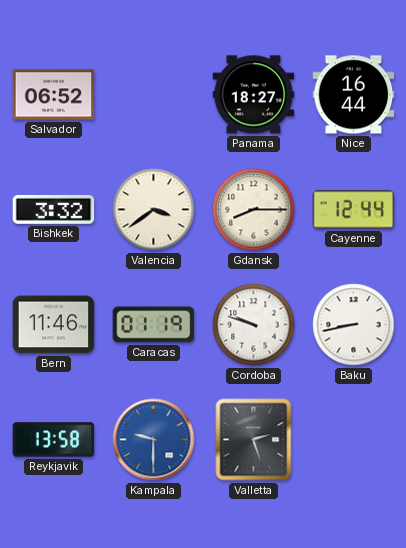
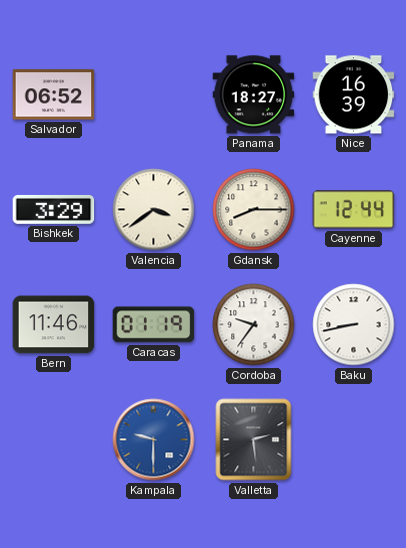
Nice: 16:44 -> 16:39 (354, 95)
Bishkek: 3:32 -> 3:29 (54, 209)
Cordoba: 9:48 -> 9:36 (254, 325)
Reykjavik: 13:58 -> none (54, 440)
Valletta: 2:27 -> 2:29 (254, 440)
